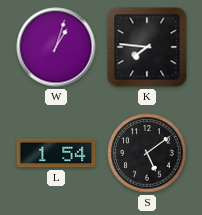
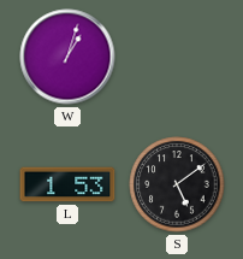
K: 7:46 -> none (147, 47)
L: 1:54 -> 1:53 (67, 184)
